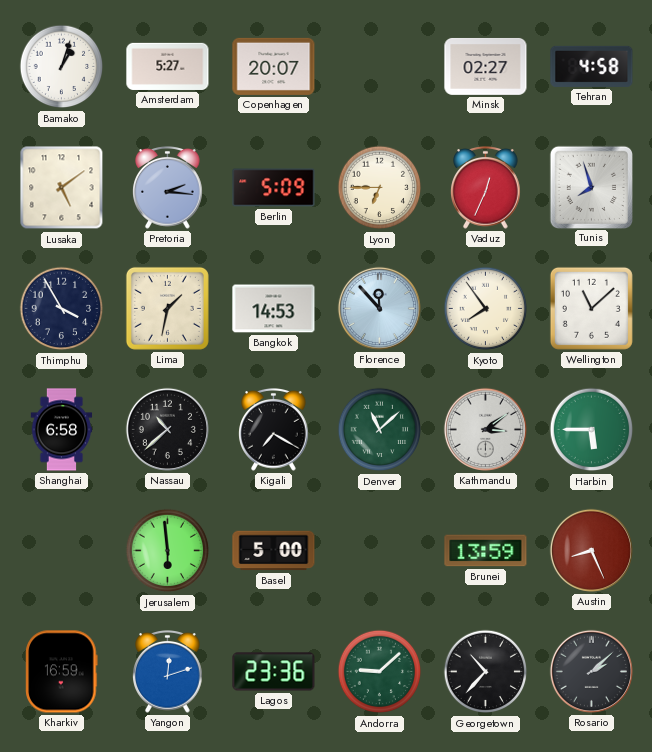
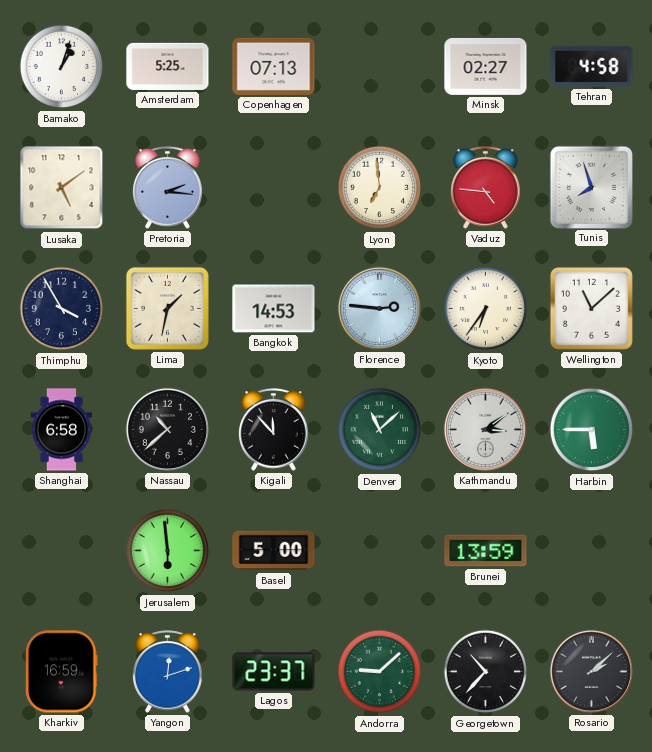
Amsterdam: 5:27 -> 5:25 (168, 66)
Copenhagen: 20:07 -> 07:13 (274, 66)
Berlin: 5:09 -> none (274, 188)
Lyon: 6:45 -> 6:59 (380, 188)
Vaduz: 12:34 -> 4:46 (486, 188)
Florence: 11:53 -> 2:46 (379, 308)
Kyoto: 7:54 -> 6:36 (486, 309)
Kigali: 7:20 -> 11:53 (274, 430)
Austin: 8:26 -> none (591, 550)
Lagos: 23:36 -> 23:37 (274, 672)
